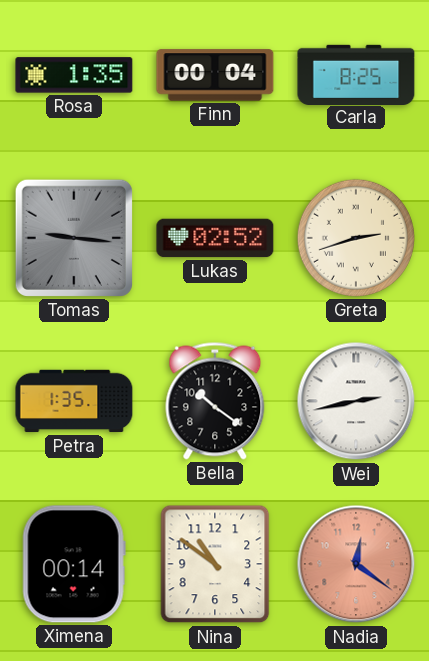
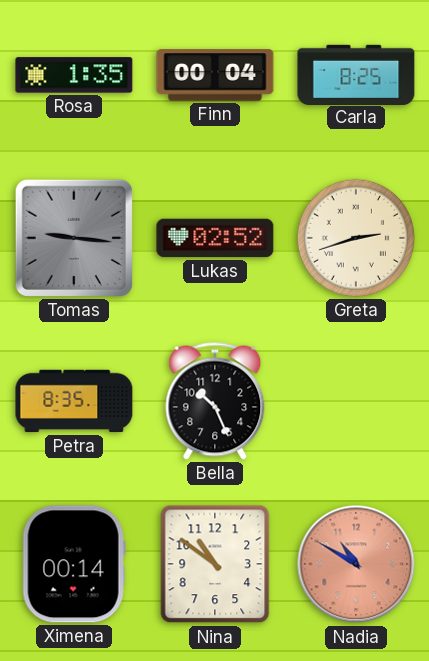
Petra: 1:35 -> 8:35 (74, 401)
Bella: 10:21 -> 10:26 (215, 401)
Wei: 2:43 -> none (356, 401)
Nadia: 12:21 -> 10:50 (356, 564)
